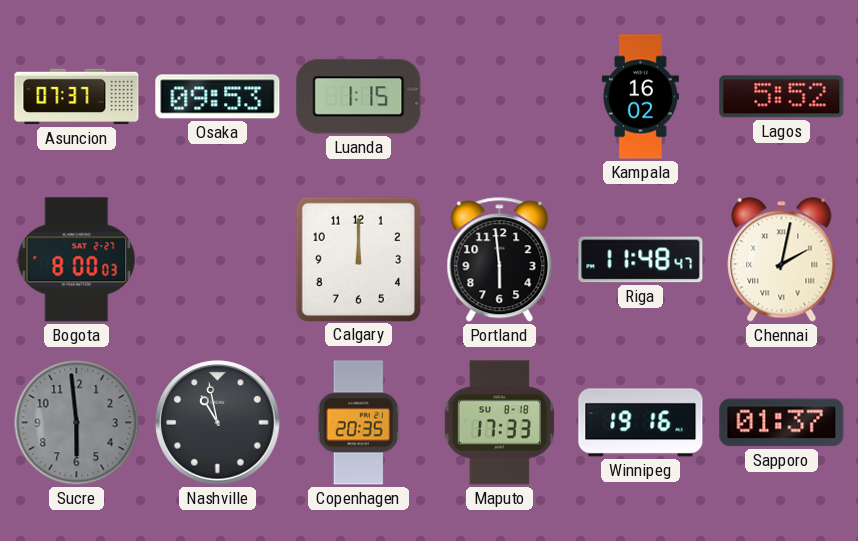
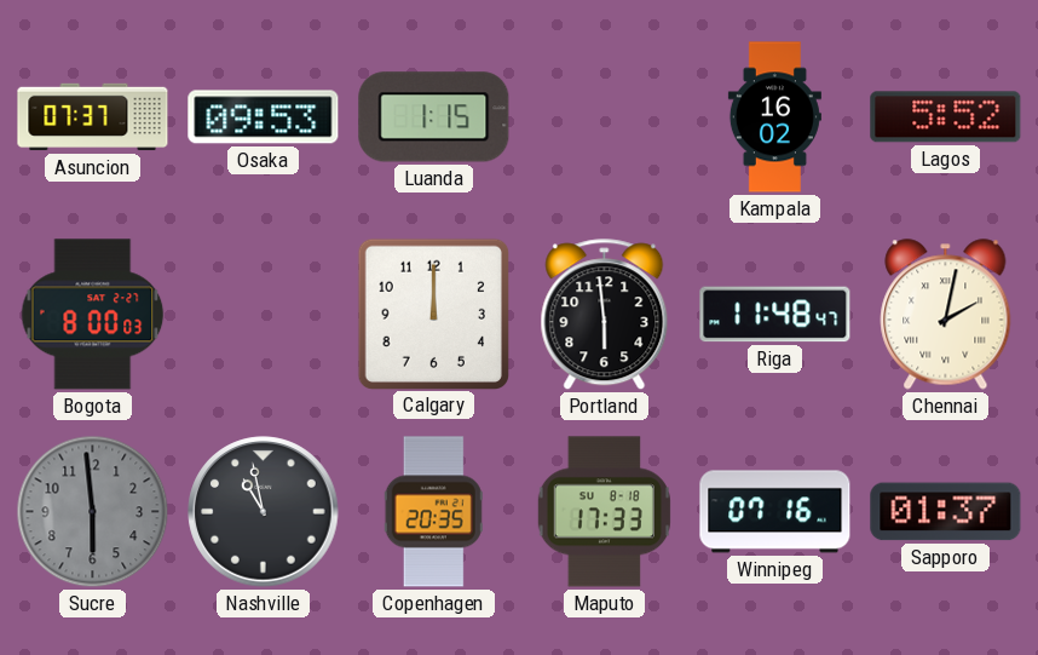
Winnipeg: 19:16 -> 07:16 (775, 512)
